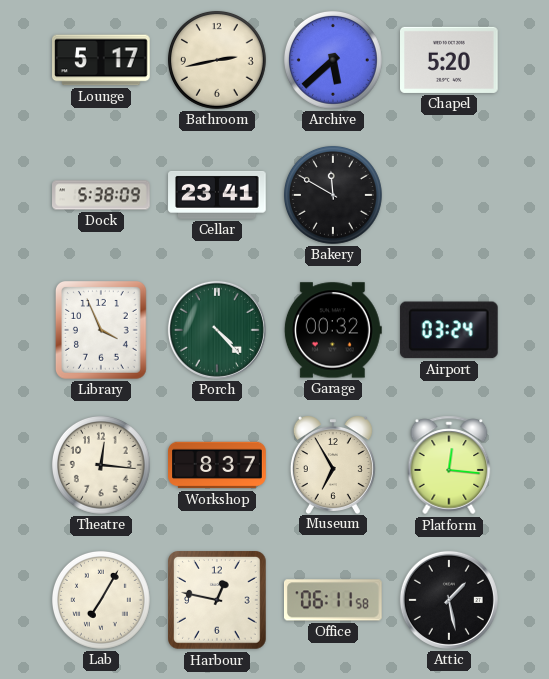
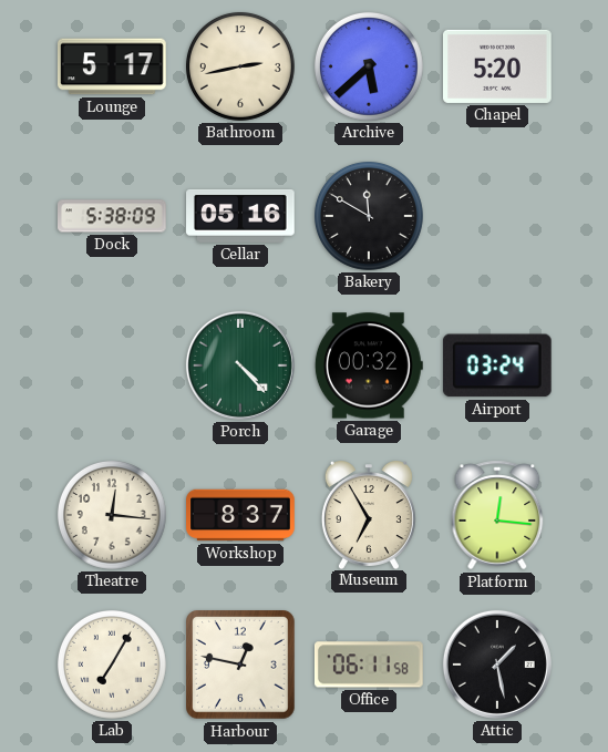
Cellar: 23:41 -> 05:16 (240, 216)
Library: 3:56 -> none (101, 331)
